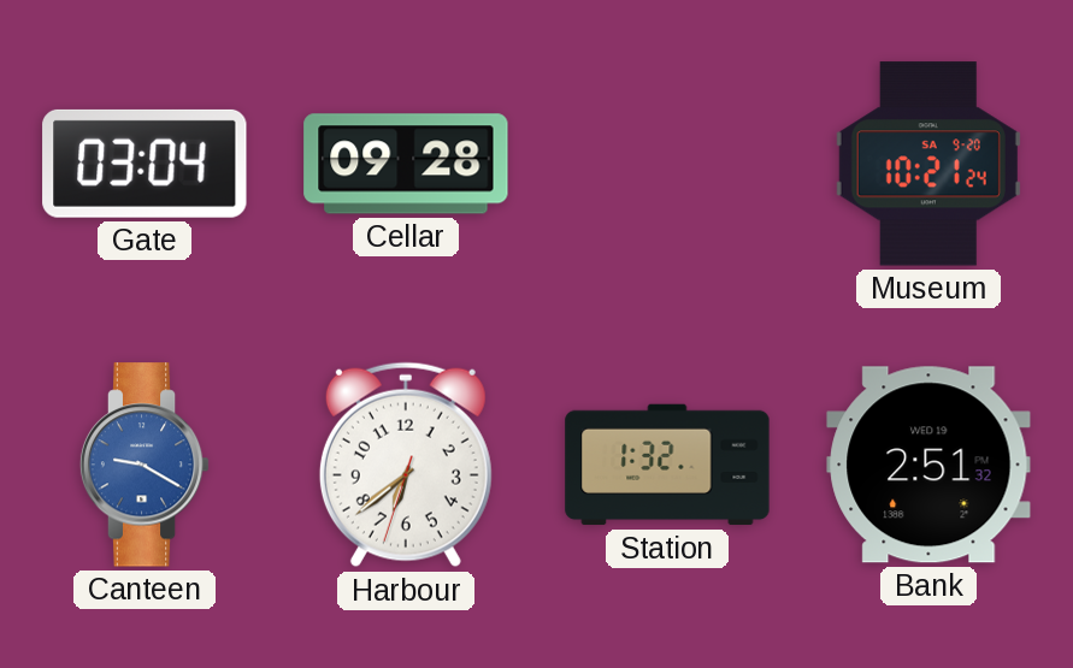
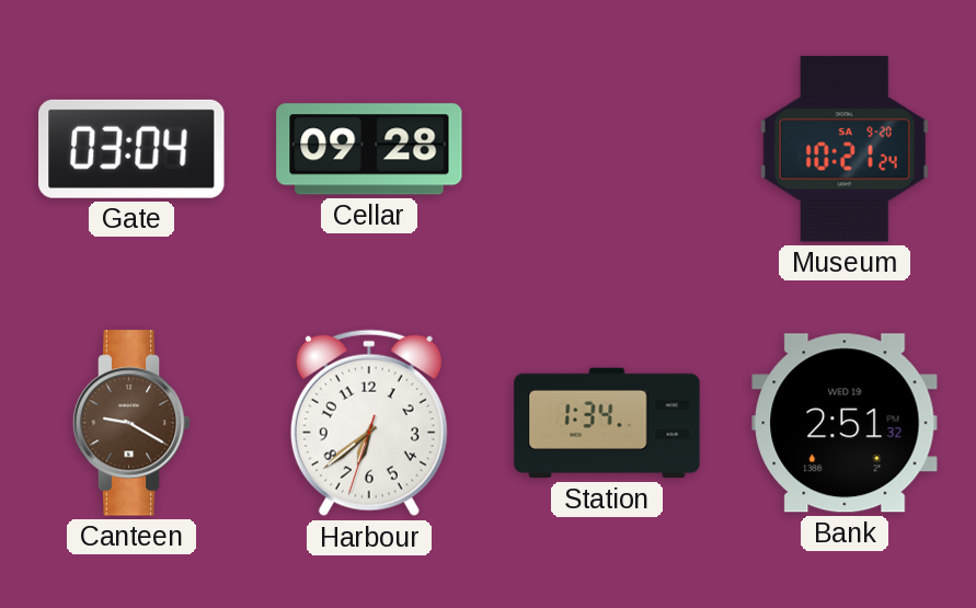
Canteen dial: blue -> brown (131, 423)
Station: 1:32 -> 1:34 (607, 423)
